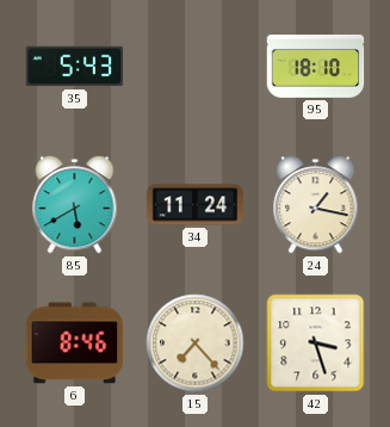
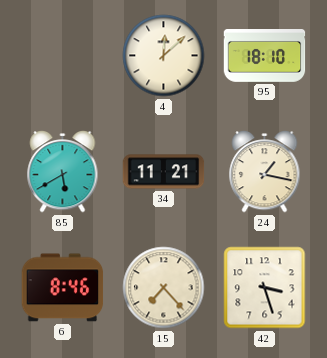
35: 5:43 -> none (75, 67)
4: none -> 12:08 (164, 56)
34: 11:24 -> 11:21 (164, 172)
